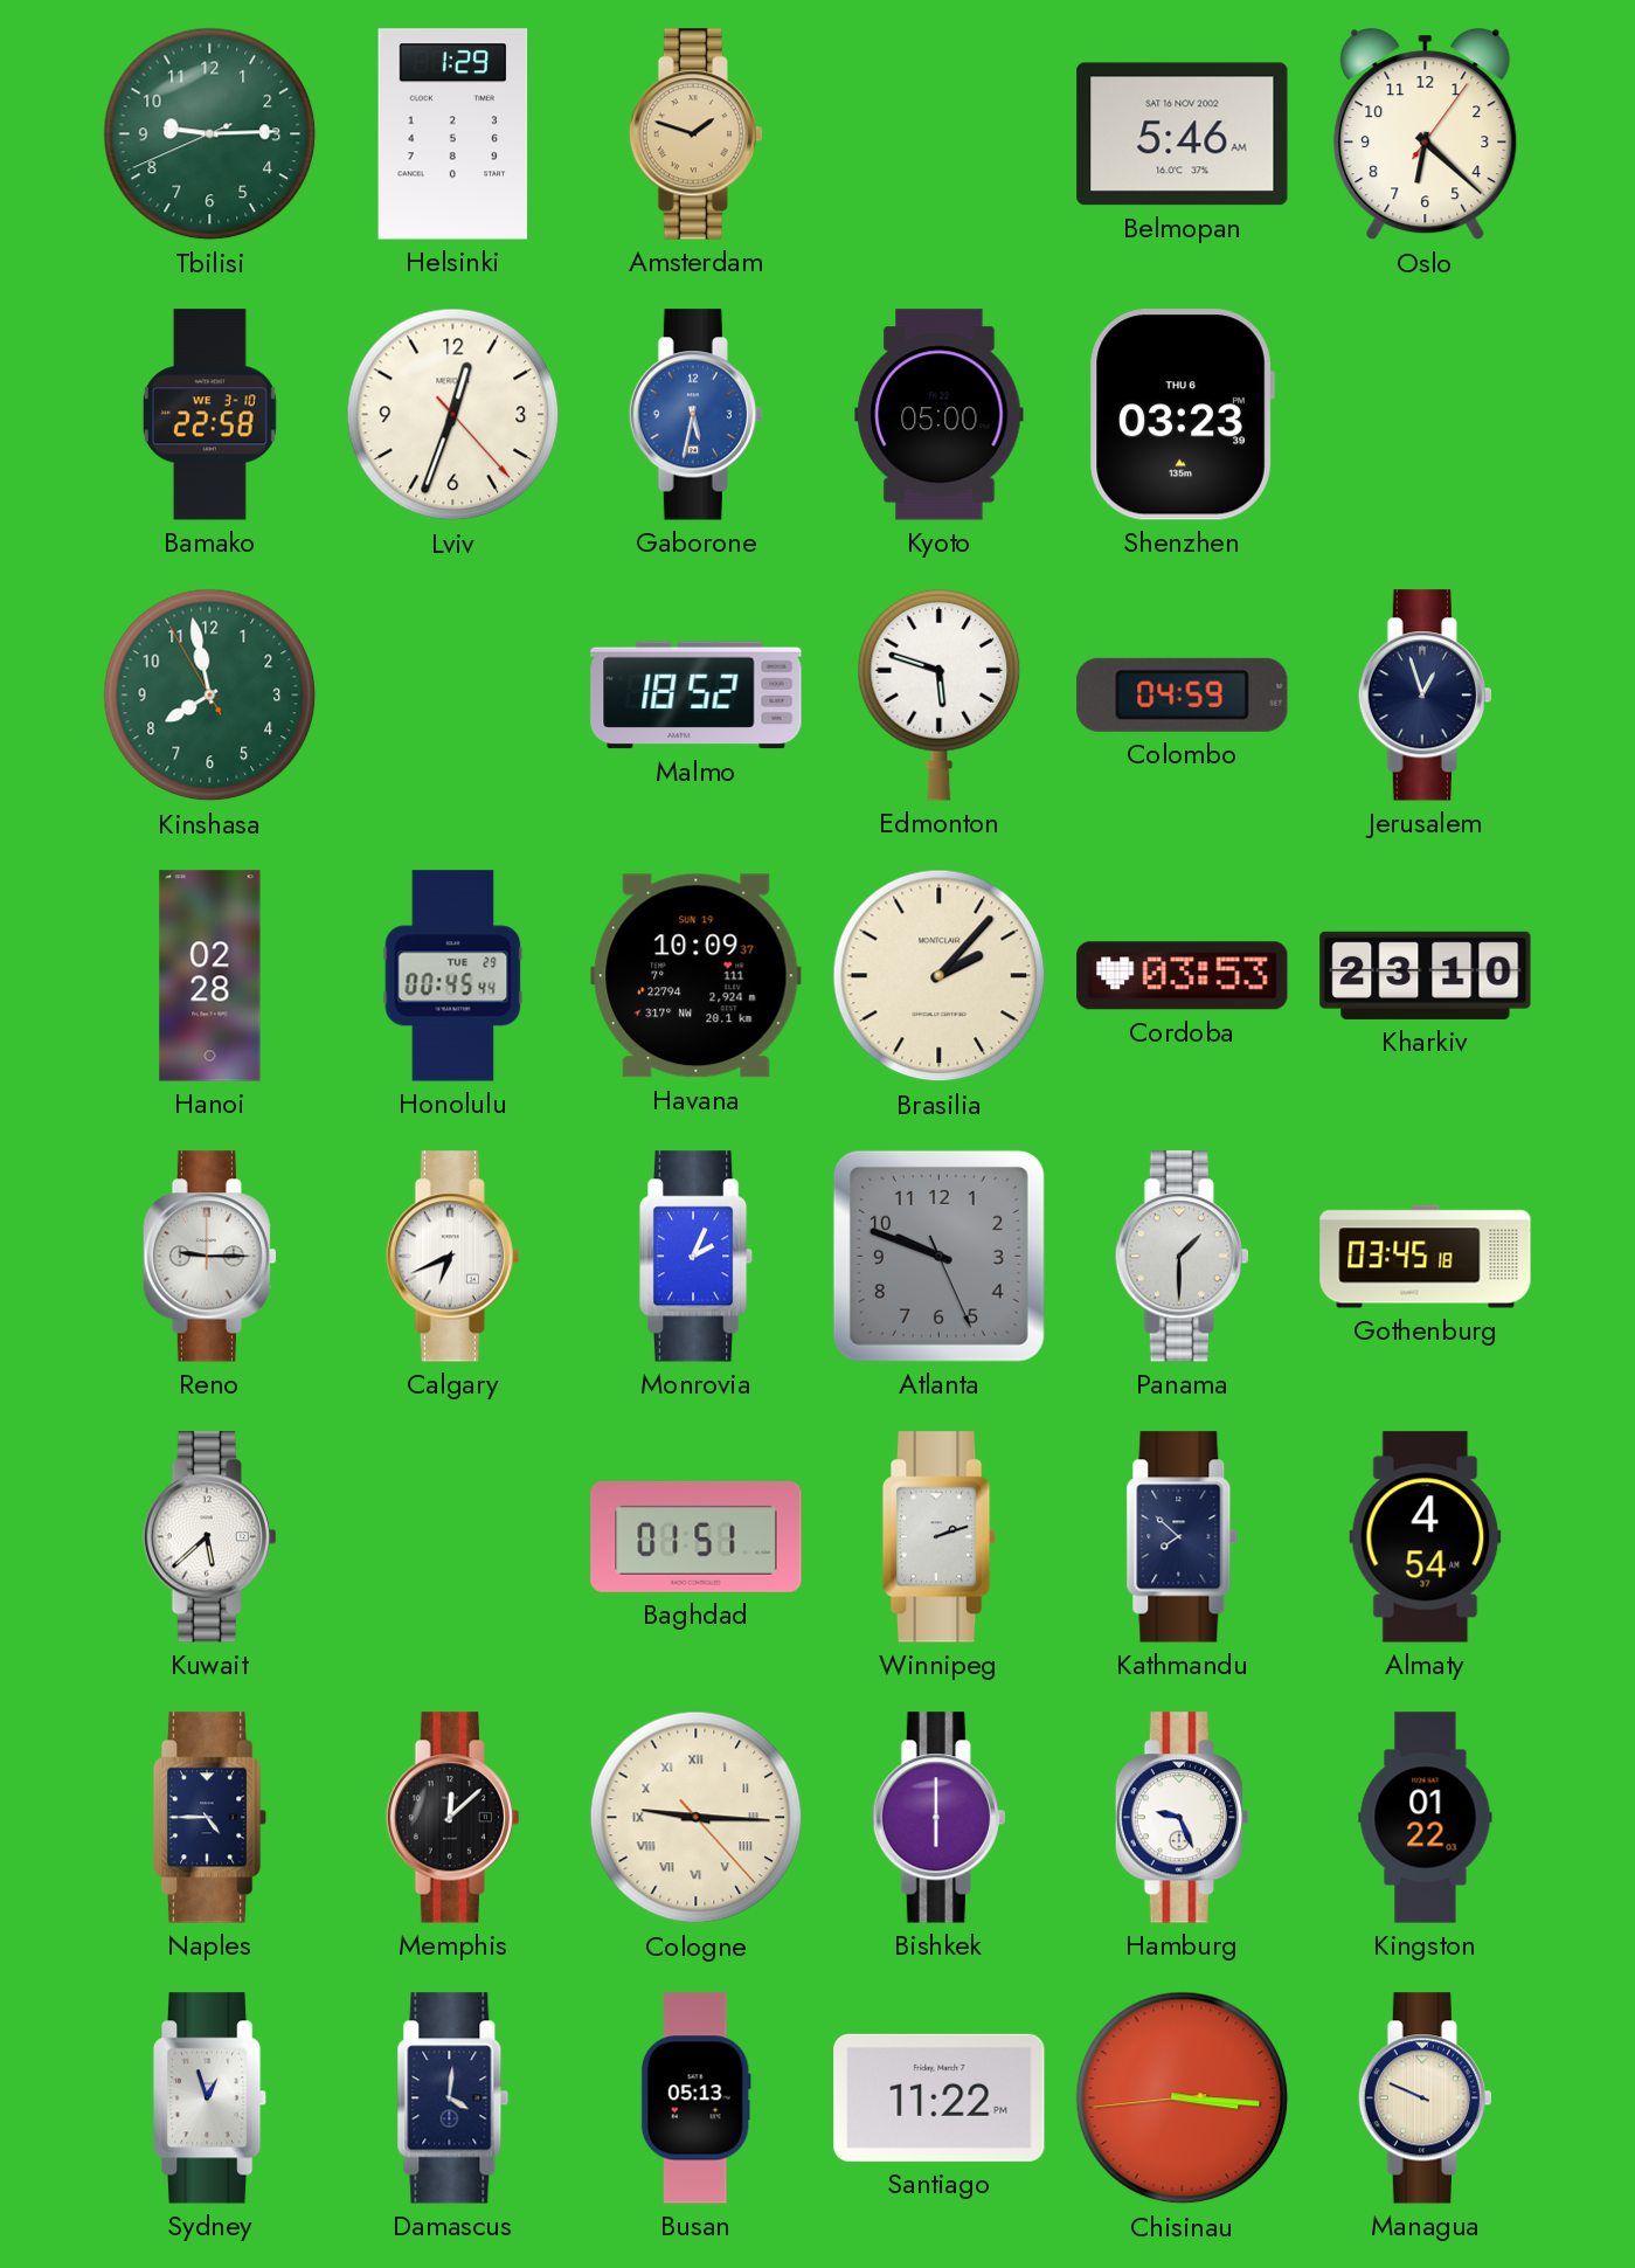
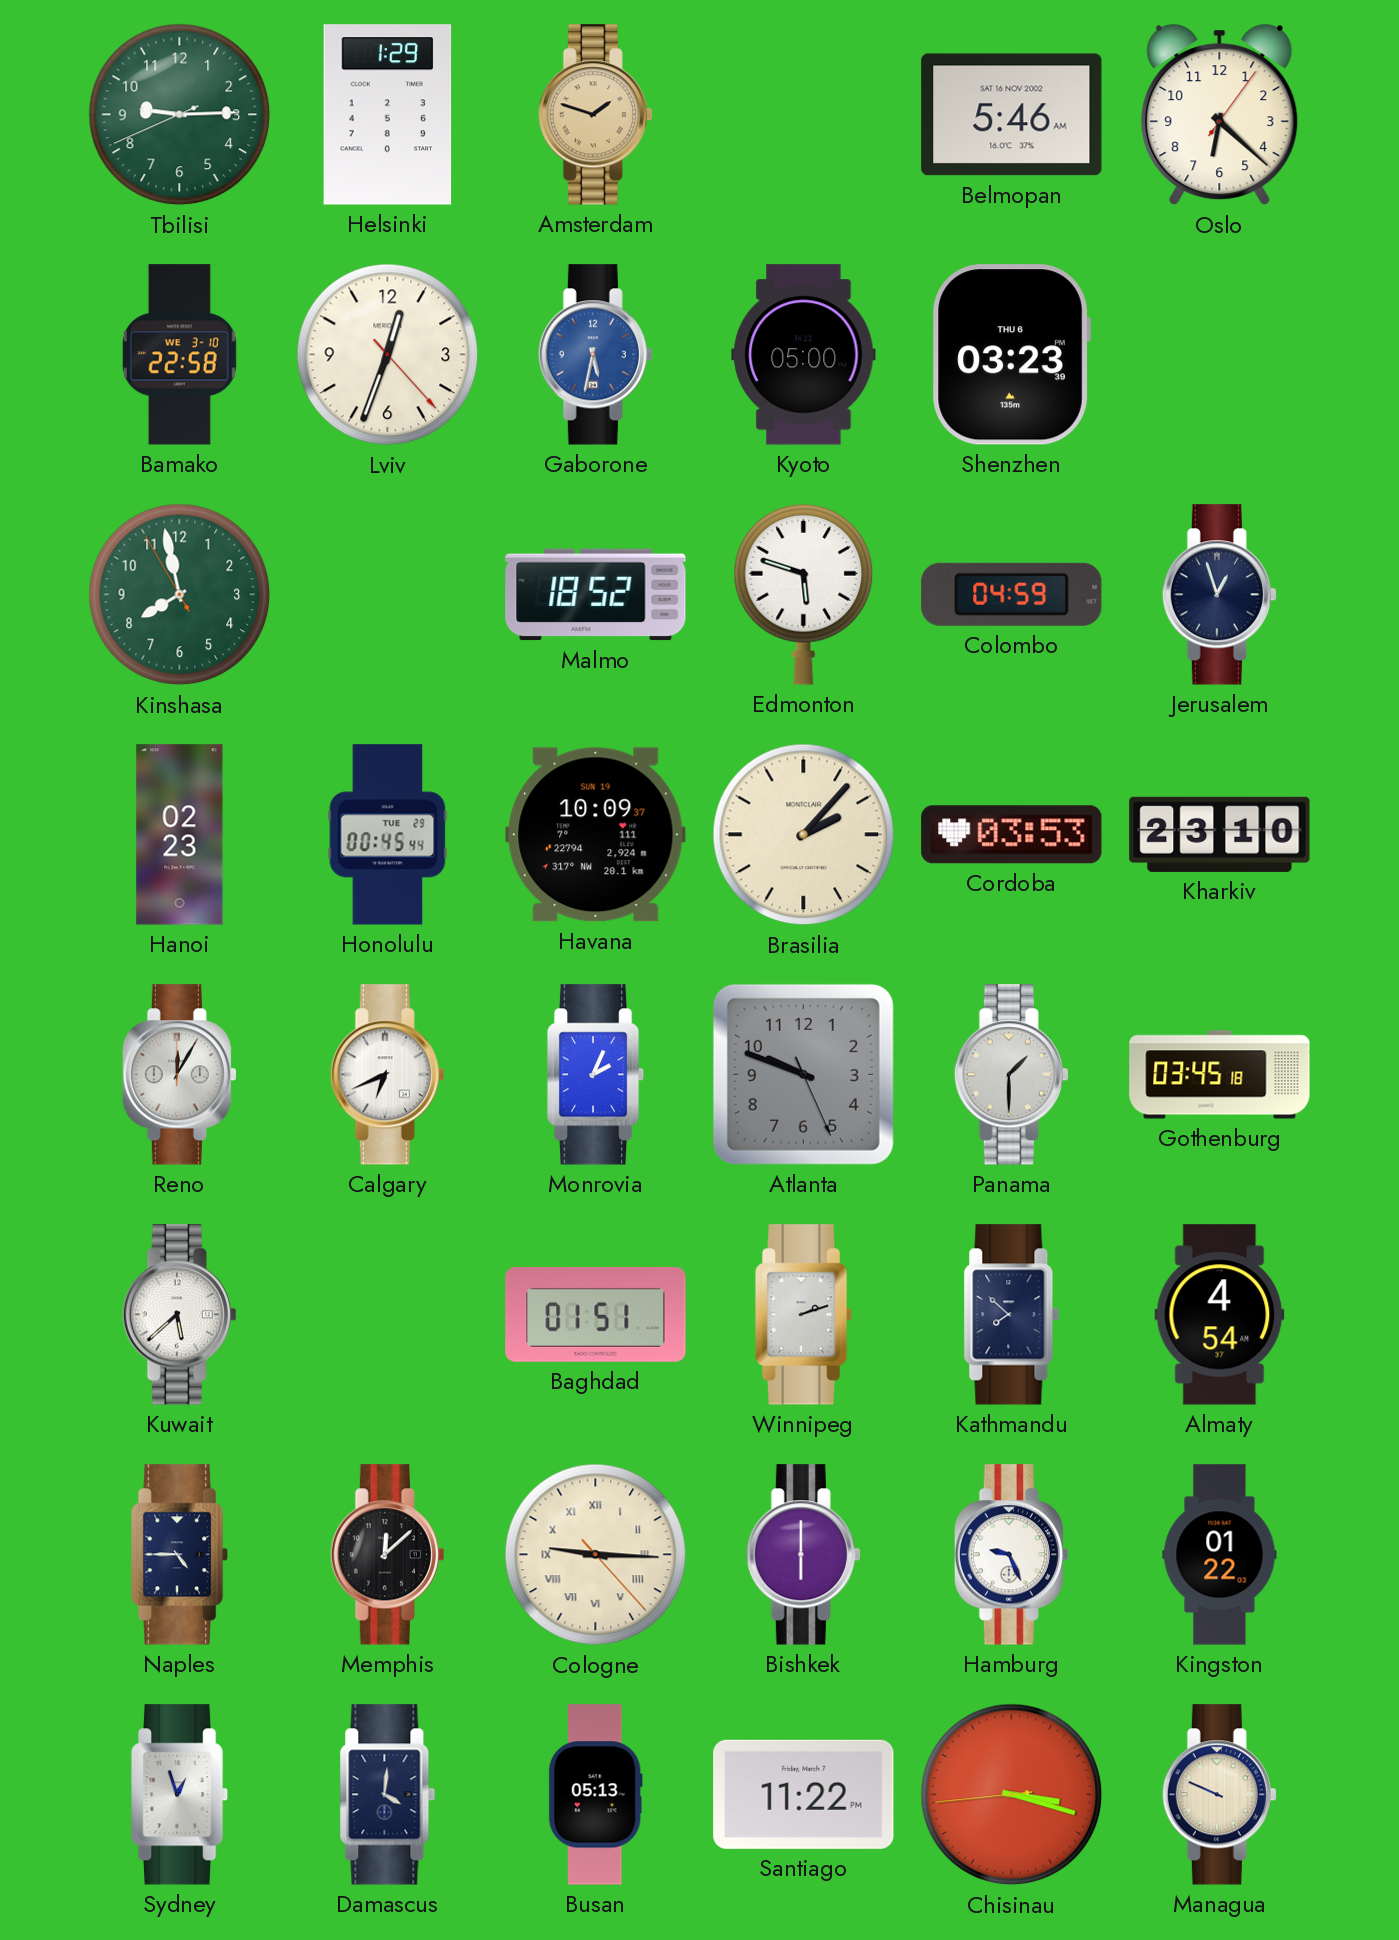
Hanoi: 02:28 -> 02:23 (180, 835)
Reno: 9:15 -> 12:05 (179, 1075)
Chisinau: 3:15 -> 3:17 (1012, 1795)
